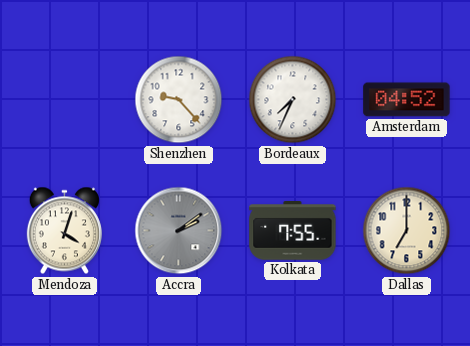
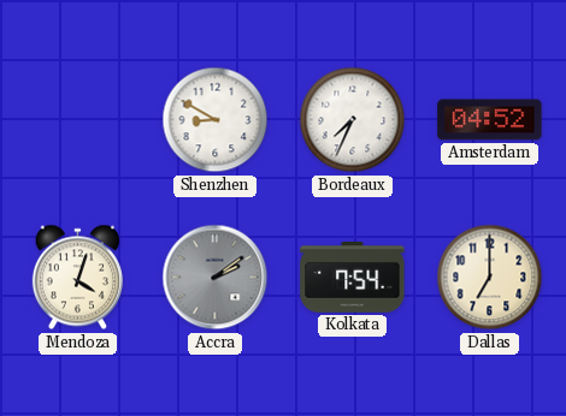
Shenzhen: 9:23 -> 8:50 (216, 120)
Kolkata: 7:55 -> 7:54 (353, 278)
